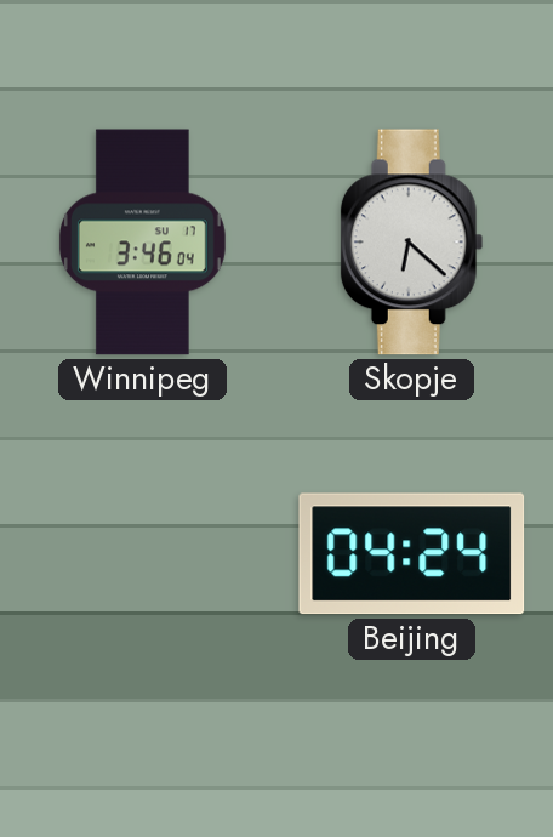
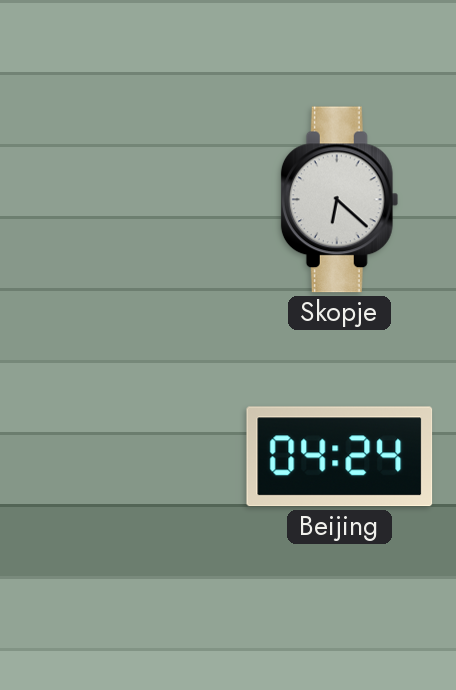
Winnipeg: 3:46 -> none (142, 243)
